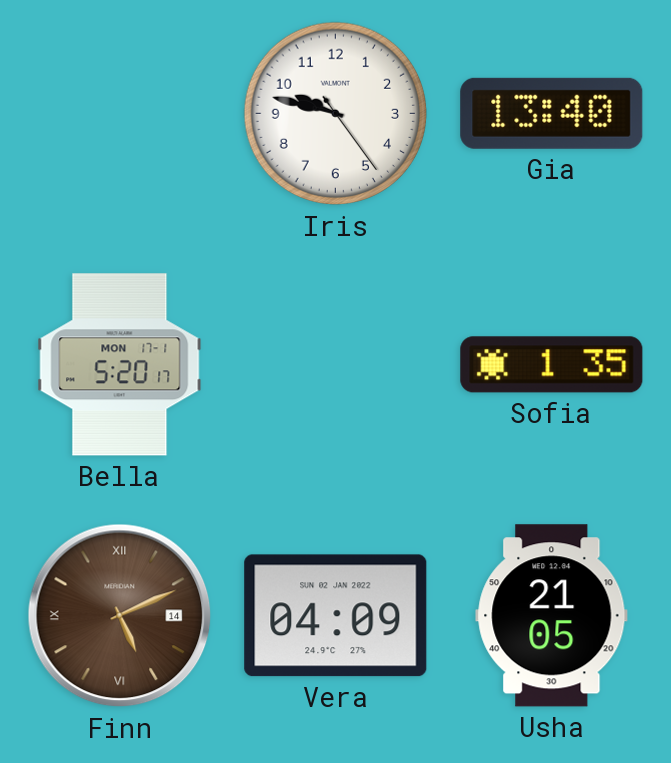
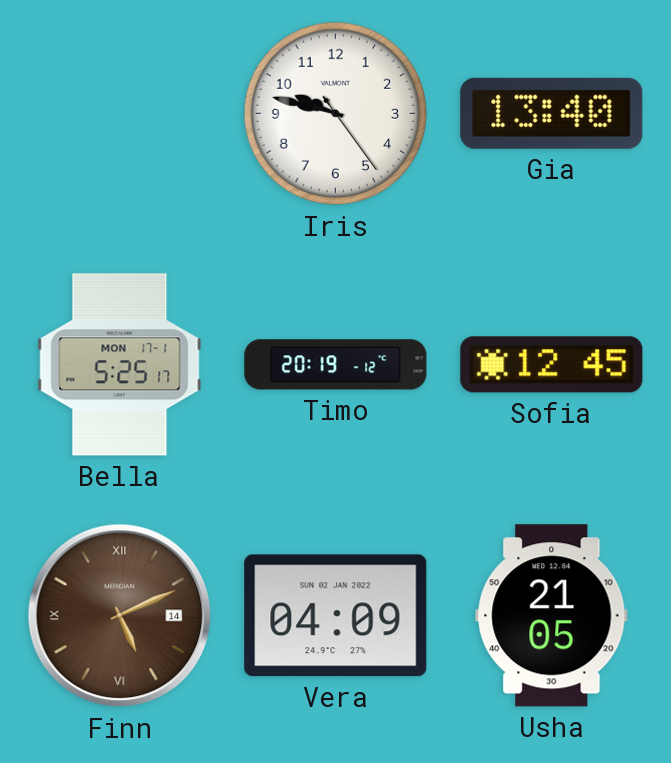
Bella: 5:20 -> 5:25 (120, 365)
Timo: none -> 20:19 (336, 365)
Sofia: 1:35 -> 12:45 (552, 365)
